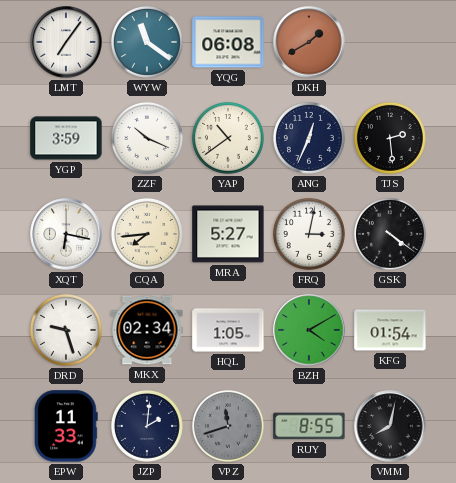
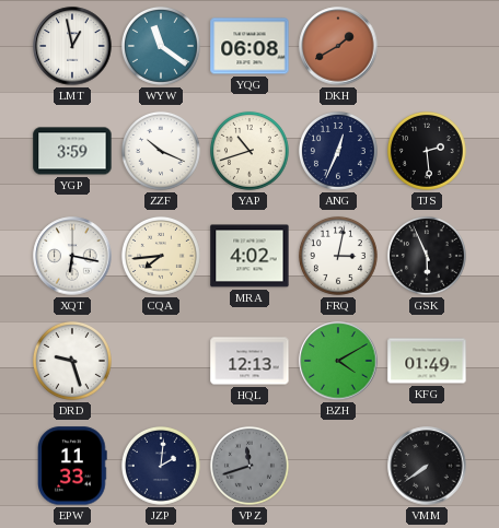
LMT: 7:06 -> 12:58 (72, 46)
YAP: 10:39 -> 10:42 (249, 151)
MRA: 5:27 -> 4:02 (249, 256)
GSK: 4:21 -> 5:56 (427, 256)
MKX: 02:34 -> none (147, 330)
HQL: 1:05 -> 12:13 (249, 361)
KFG: 01:54 -> 01:49 (427, 361)
RUY: 8:55 -> none (309, 426)
VMM: 8:02 -> 7:39 (427, 466)
